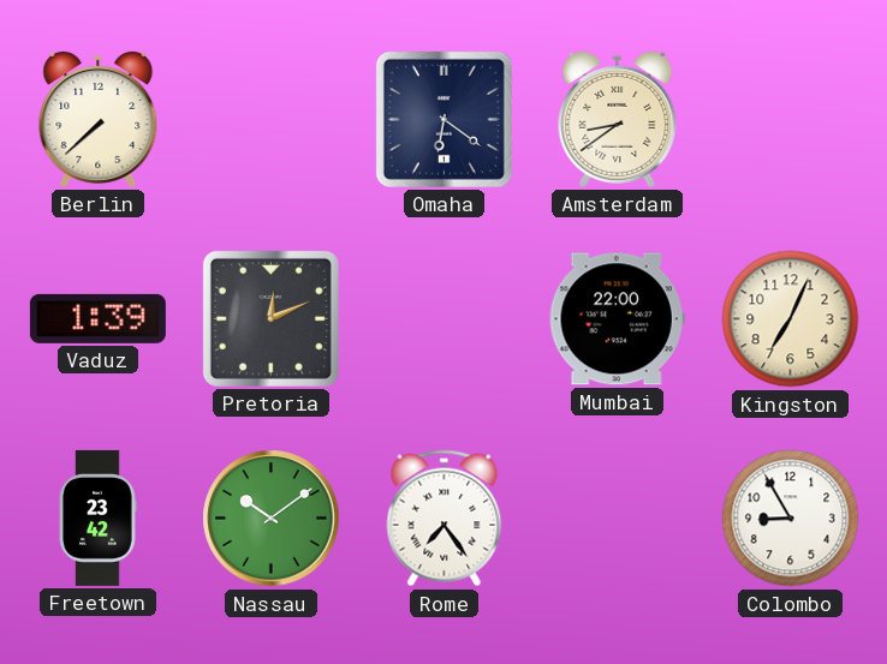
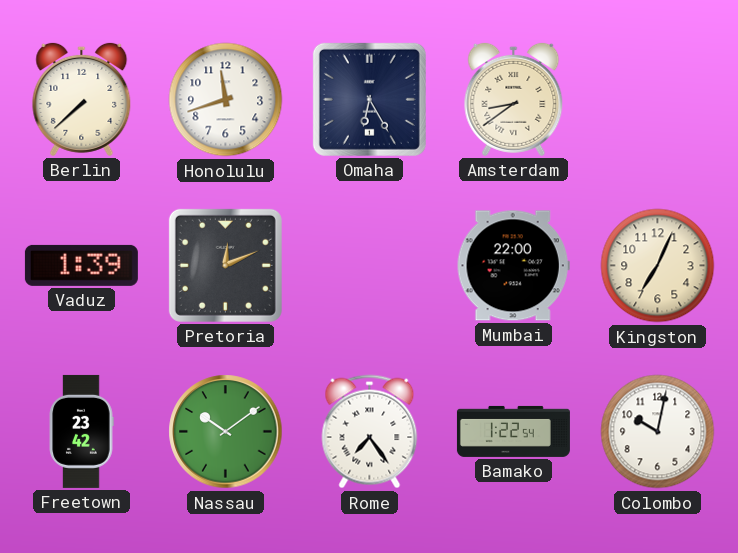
Honolulu: none -> 11:42 (226, 100)
Omaha: 6:21 -> 6:25 (369, 99)
Bamako: none -> 1:22 (513, 431)
Colombo: 8:55 -> 10:02 (658, 432)
